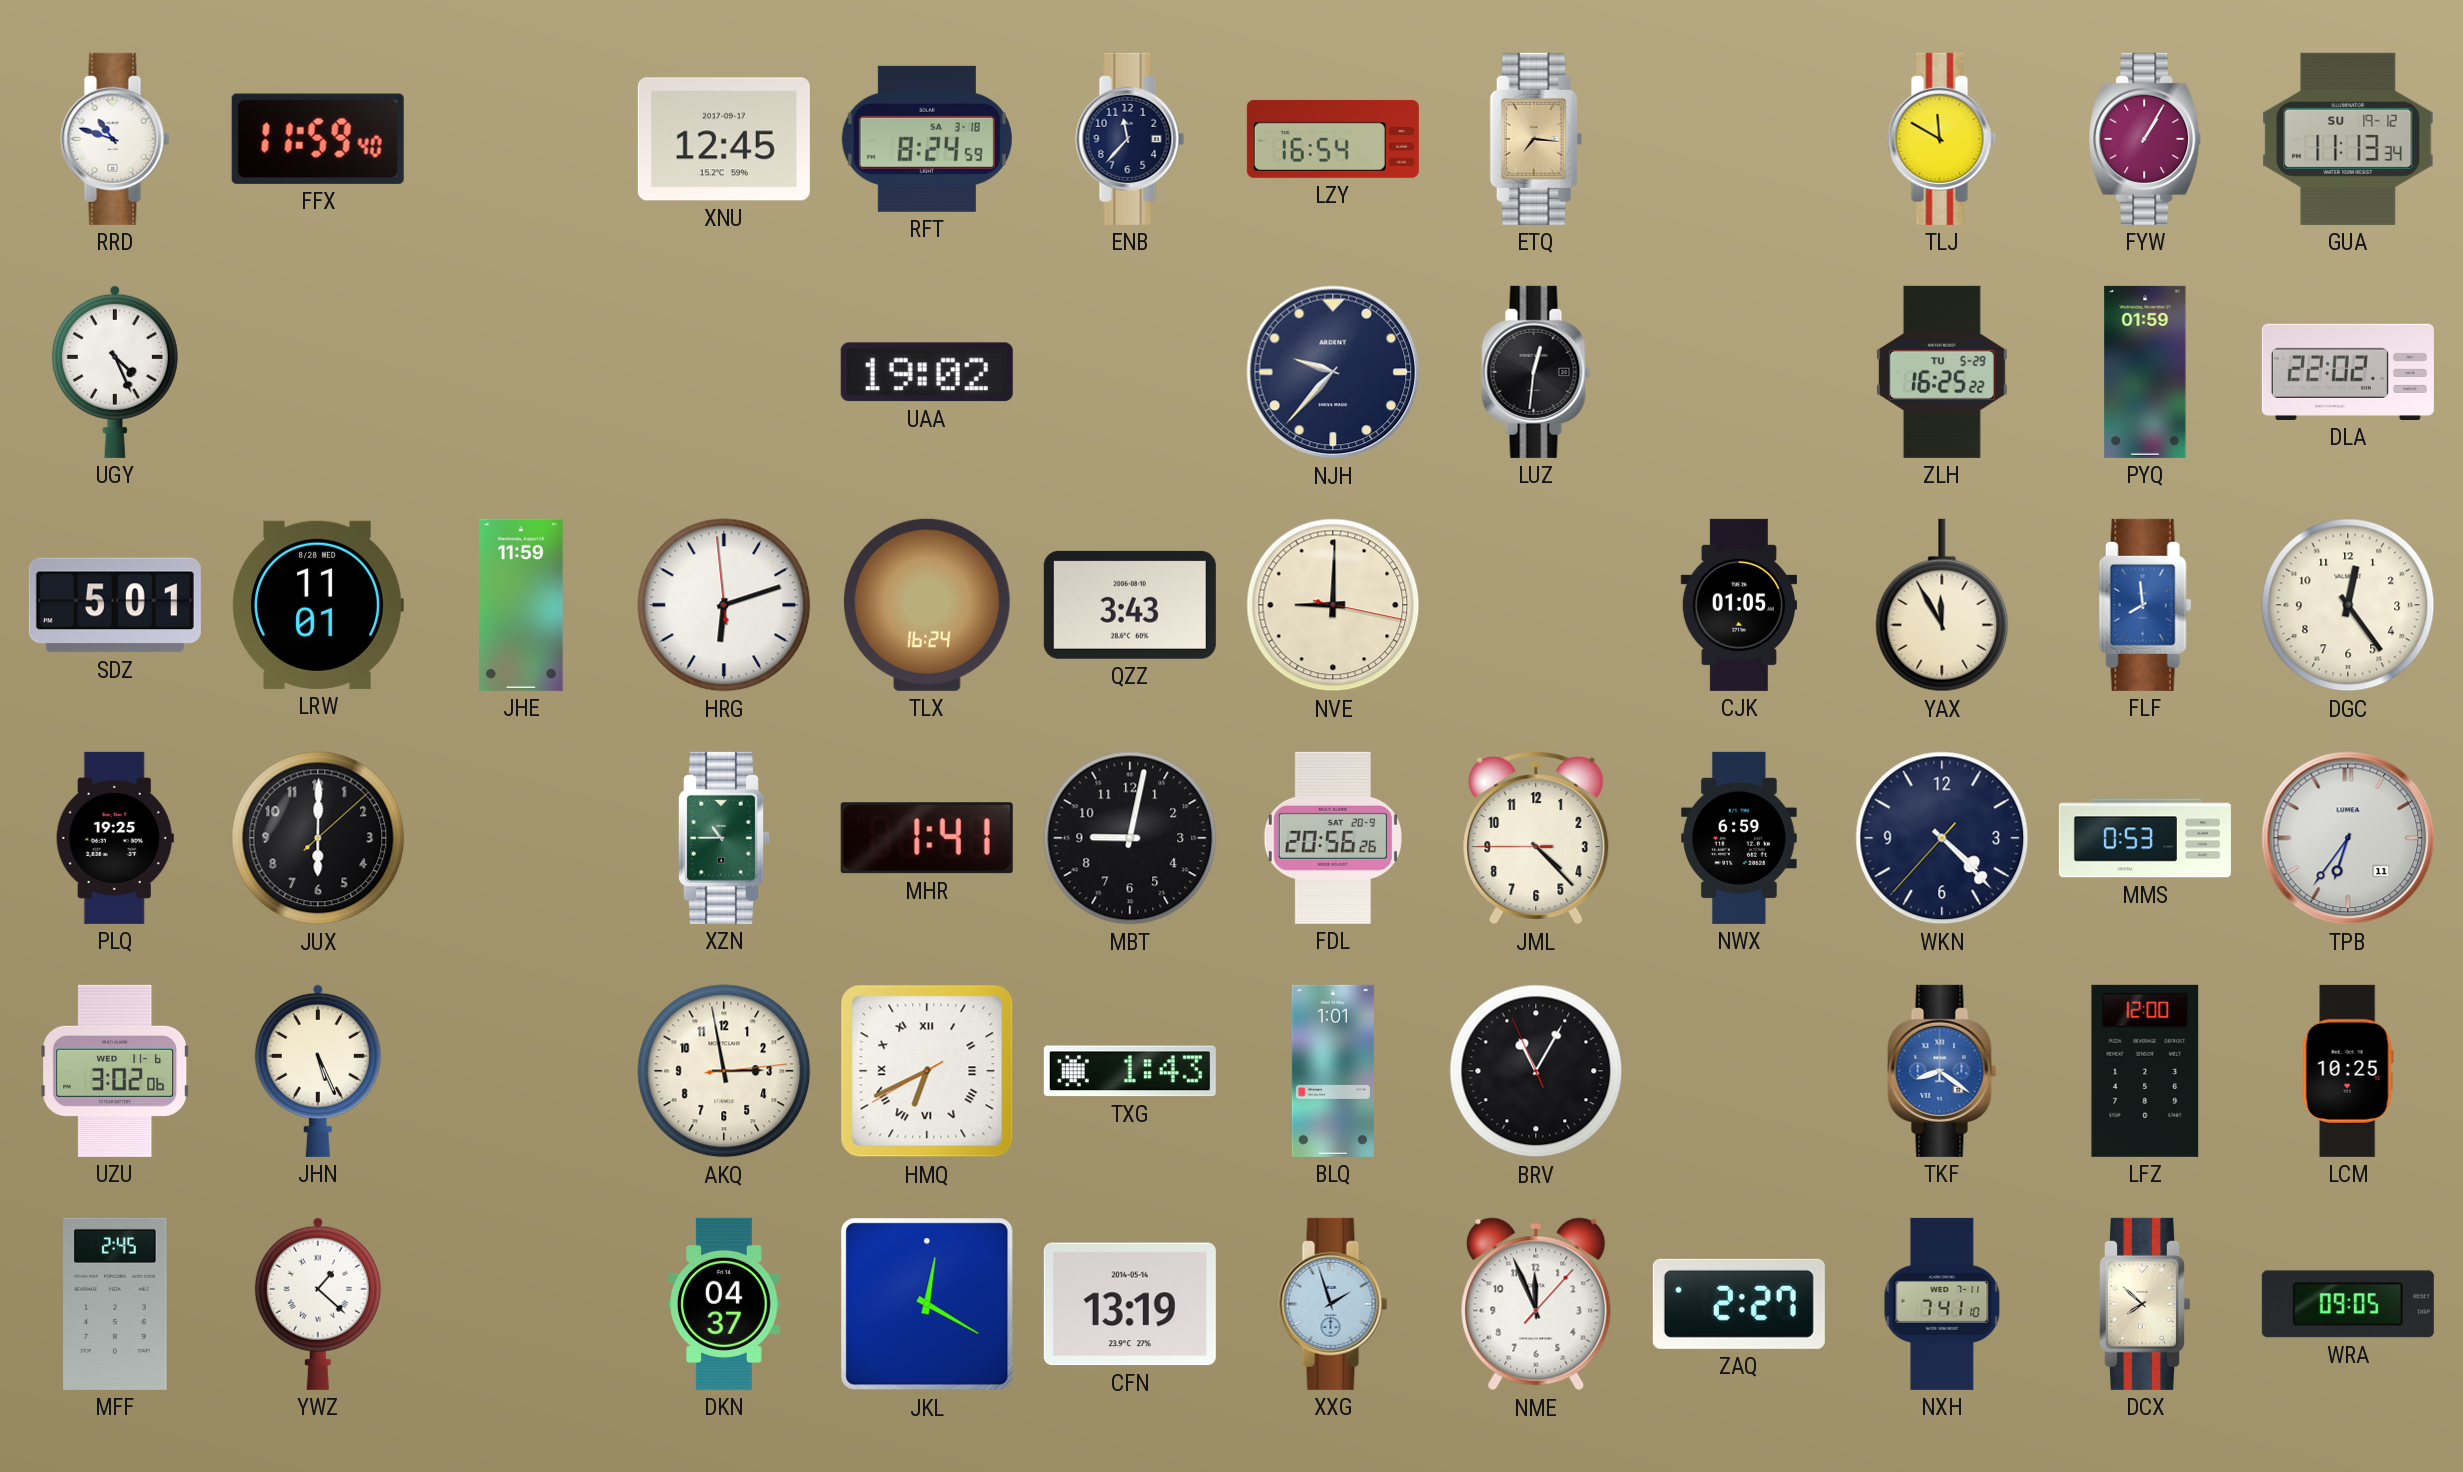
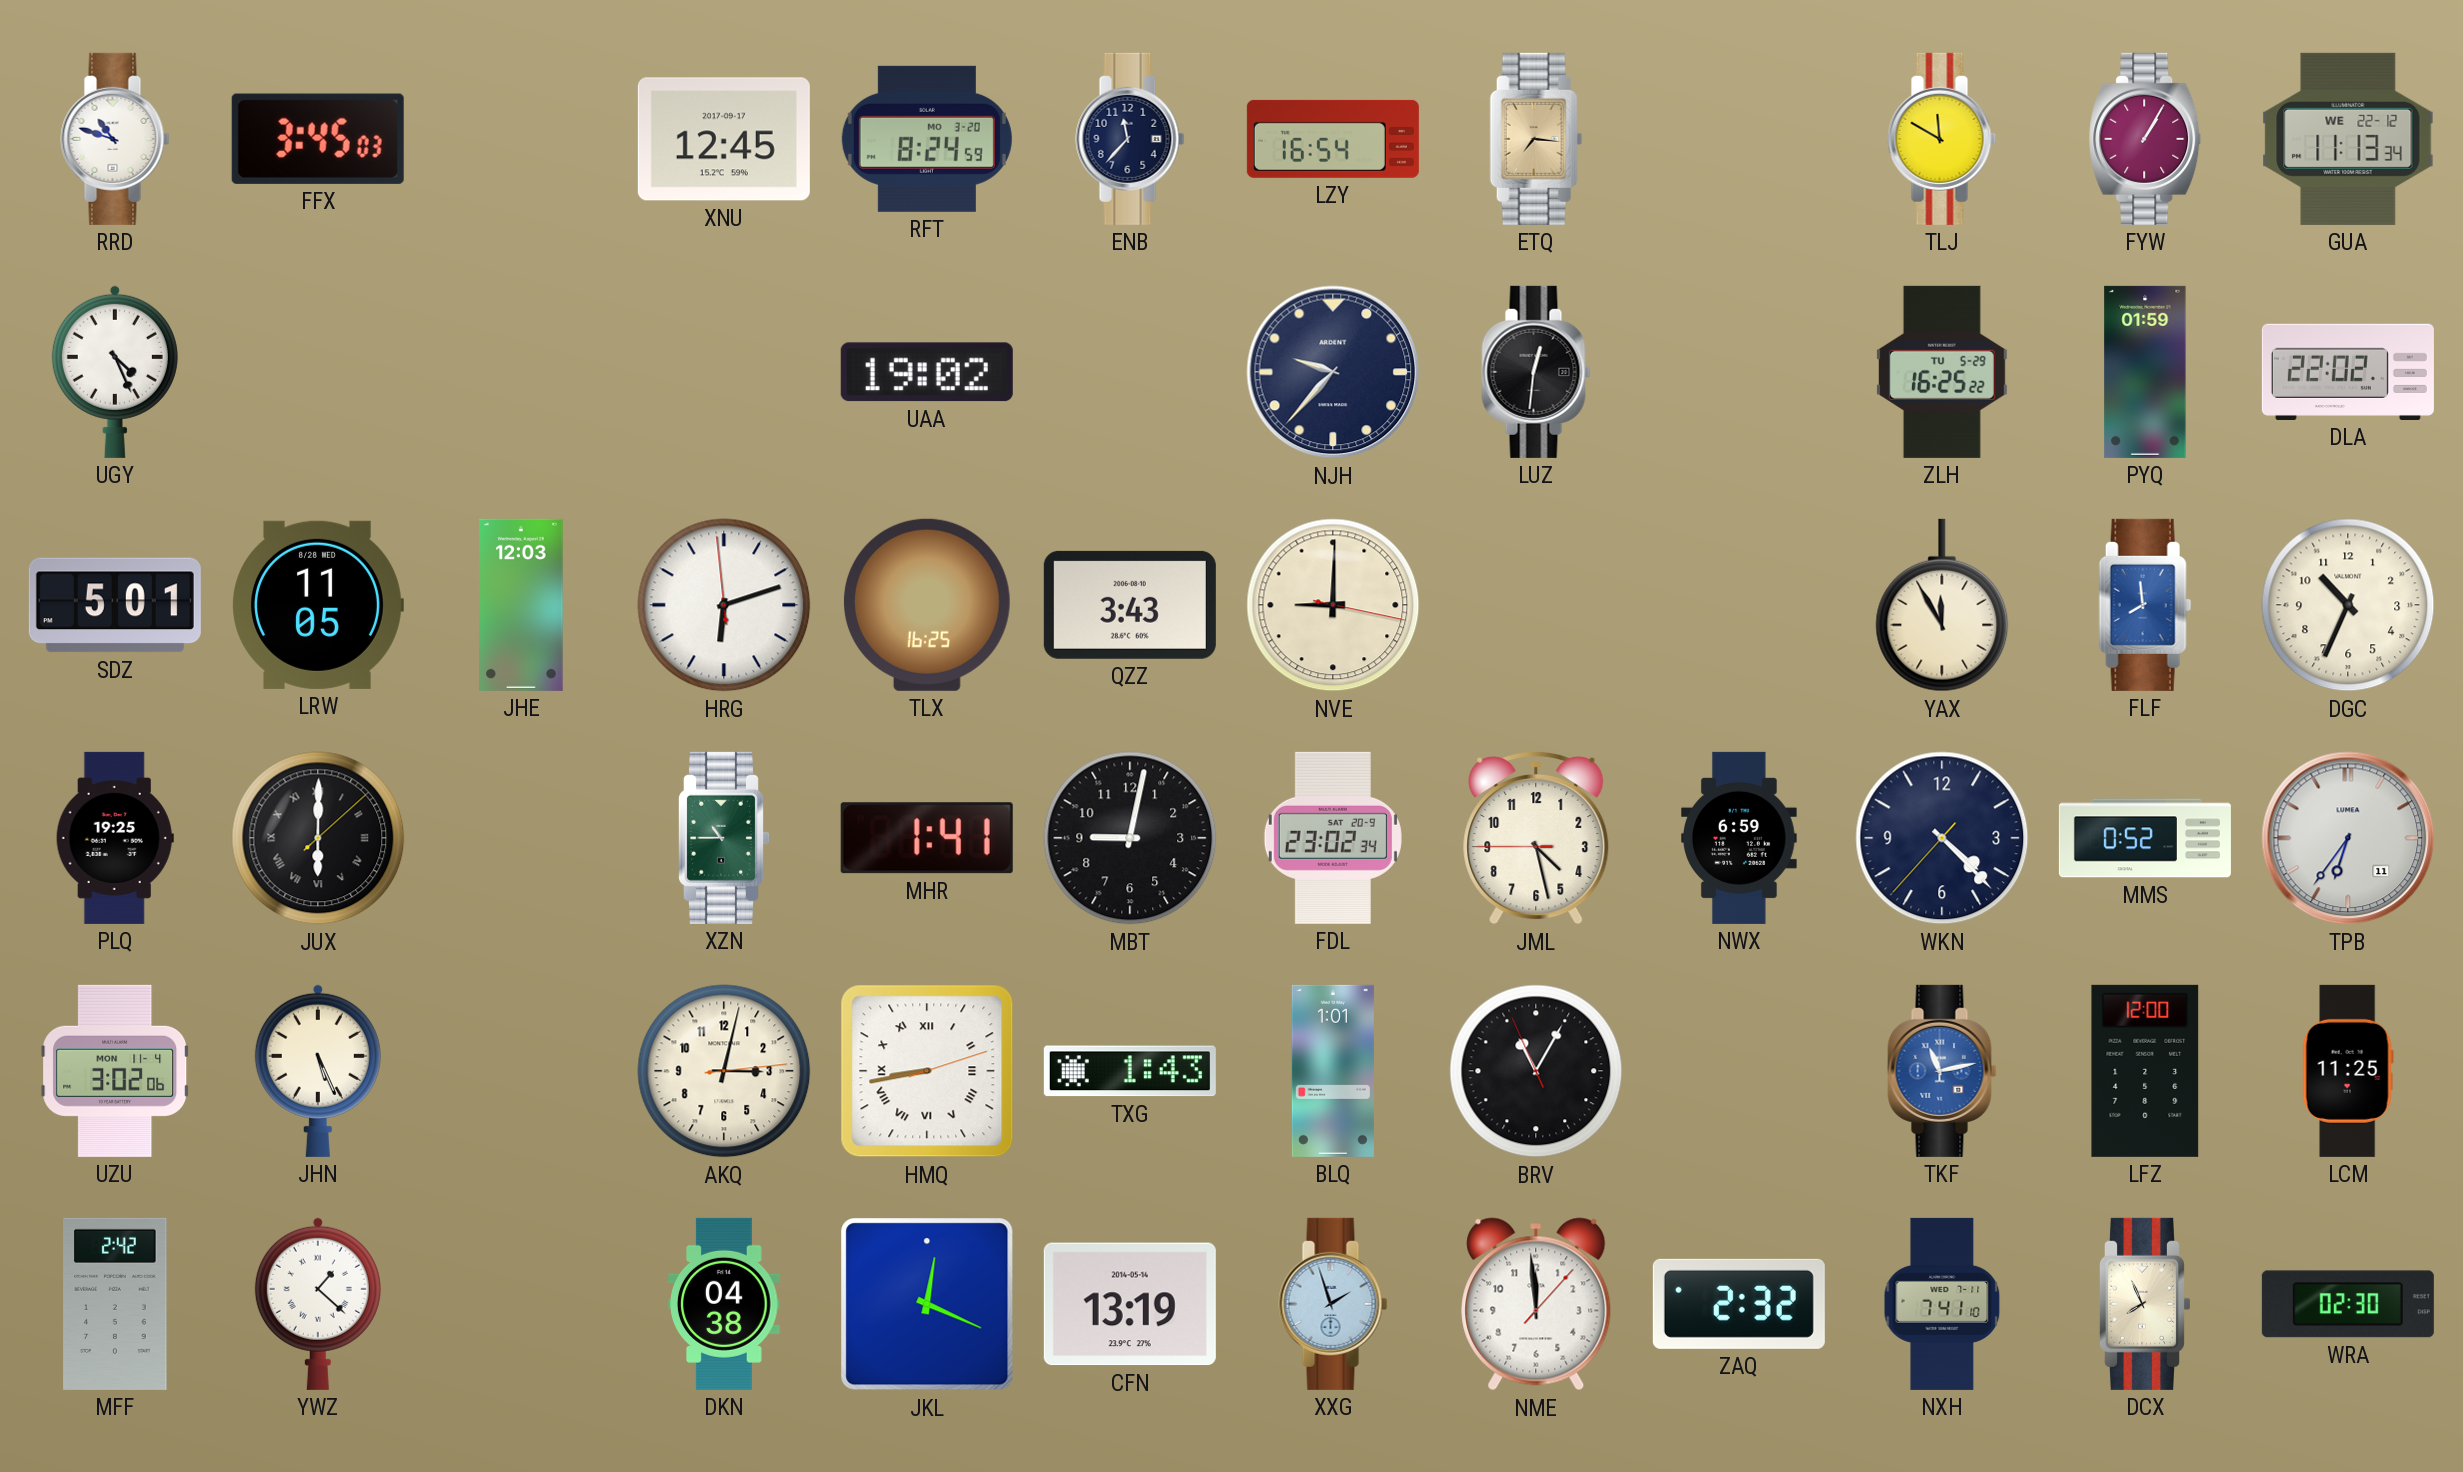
FFX: 11:59 -> 3:45 (318, 139)
RFT date: SA 3-18 -> MO 3-20 (927, 139)
GUA date: SU 19-12 -> WE 22-12 (2348, 139)
LRW: 11:01 -> 11:05 (318, 605)
JHE: 11:59 -> 12:03 (521, 605)
TLX: 16:24 -> 16:25 (927, 605)
CJK: 01:05 -> none (1738, 605)
DGC: 12:24 -> 10:34 (2348, 605)
JUX numerals: Arabic -> Roman (318, 838)
FDL: 20:56 -> 23:02 (1333, 838)
JML: 4:22 -> 4:27 (1536, 838)
MMS: 0:53 -> 0:52 (2145, 838)
UZU date: WED 11-6 -> MON 11-4 (115, 1071)
AKQ: 2:58 -> 3:02 (724, 1071)
HMQ: 6:40 -> 8:43 (927, 1071)
TKF: 8:21 -> 11:13 (1942, 1071)
LCM: 10:25 -> 11:25 (2348, 1071)
MFF: 2:45 -> 2:42 (115, 1304)
DKN: 04:37 -> 04:38 (725, 1304)
JKL: 12:20 -> 12:19 (927, 1304)
NME: 11:56 -> 11:59 (1536, 1304)
ZAQ: 2:27 -> 2:32 (1739, 1304)
DCX: 7:52 -> 7:56 (2145, 1304)
WRA: 09:05 -> 02:30 (2348, 1304)
